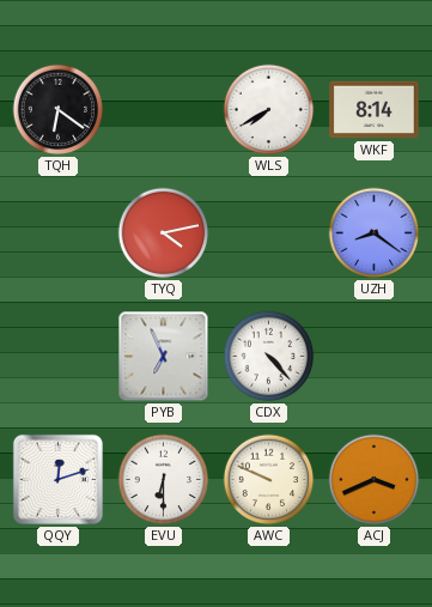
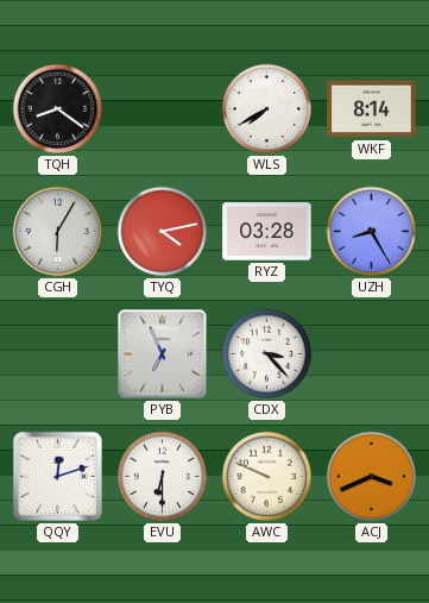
TQH: 6:21 -> 8:21 (58, 109)
CGH: none -> 6:05 (57, 231)
RYZ: none -> 03:28 (267, 232)
UZH: 8:21 -> 8:25 (372, 232)
CDX: 4:23 -> 3:23 (267, 354)
